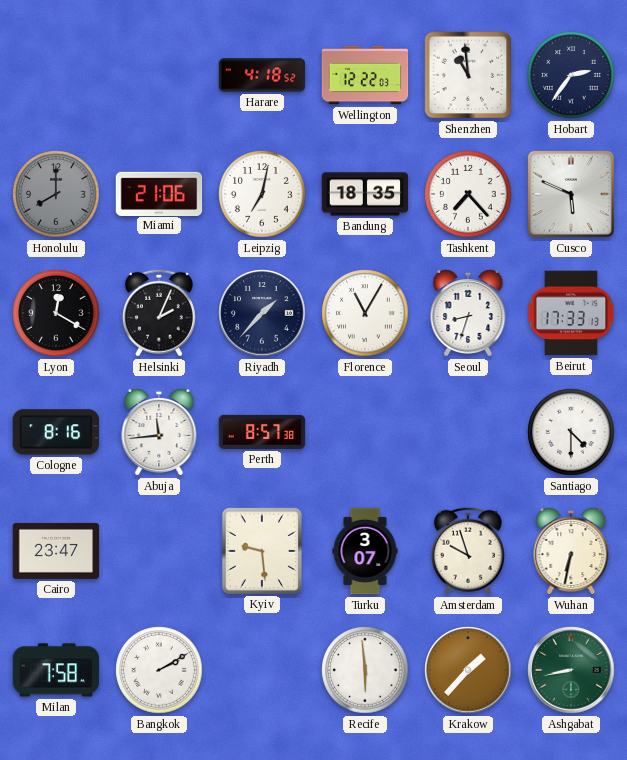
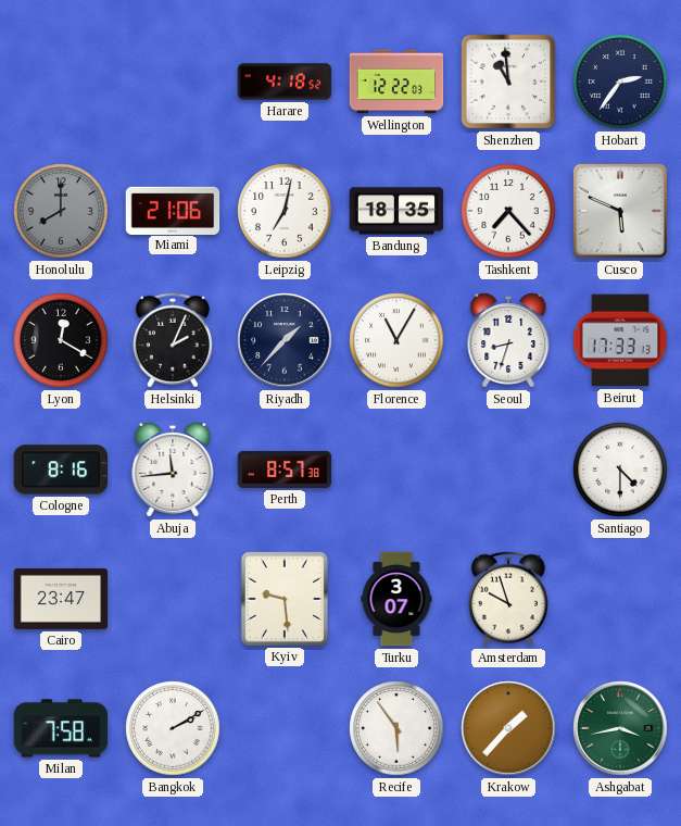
Wuhan: 6:32 -> none (571, 551)
Recife: 5:59 -> 5:54 (396, 728)
Ashgabat: 8:43 -> 3:43 (620, 728)
